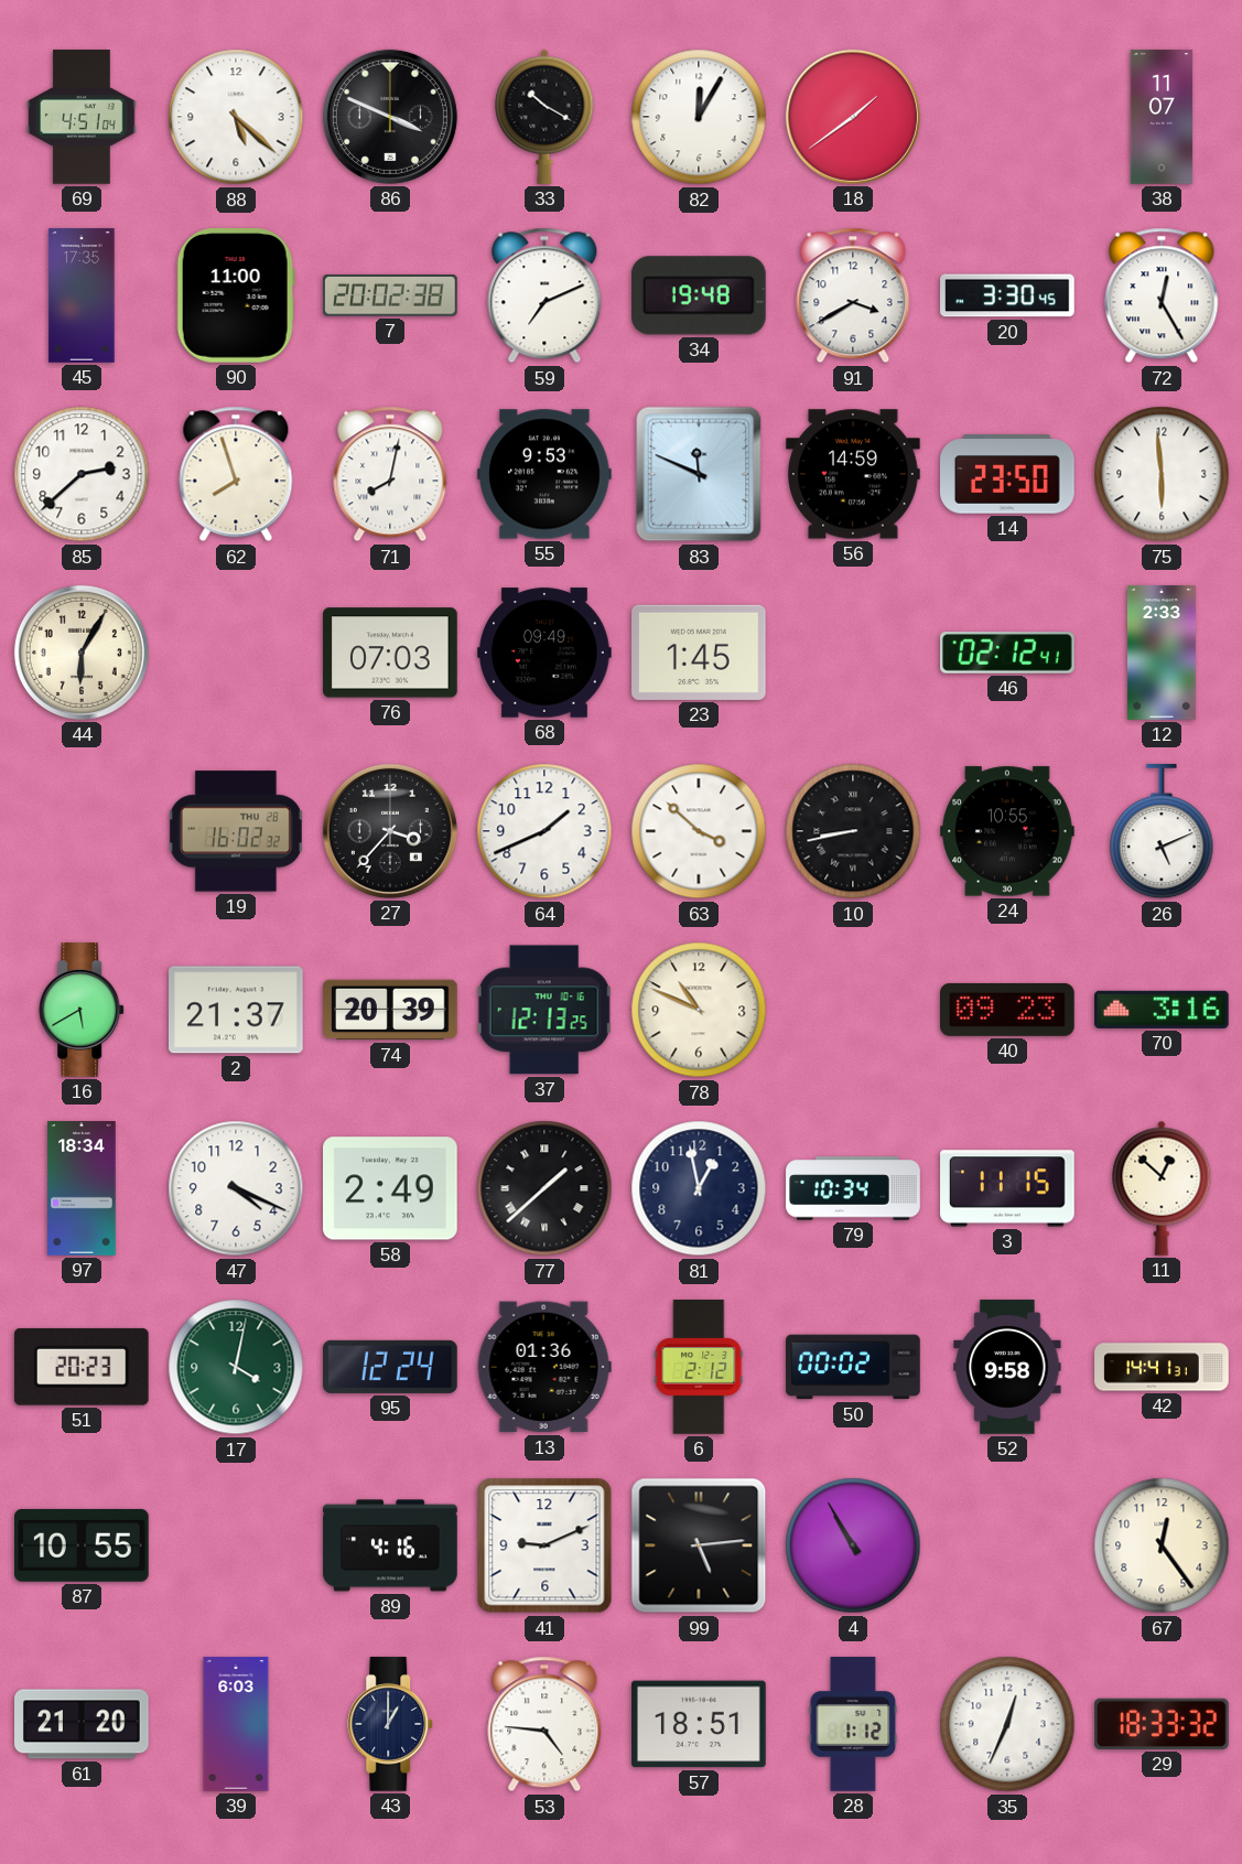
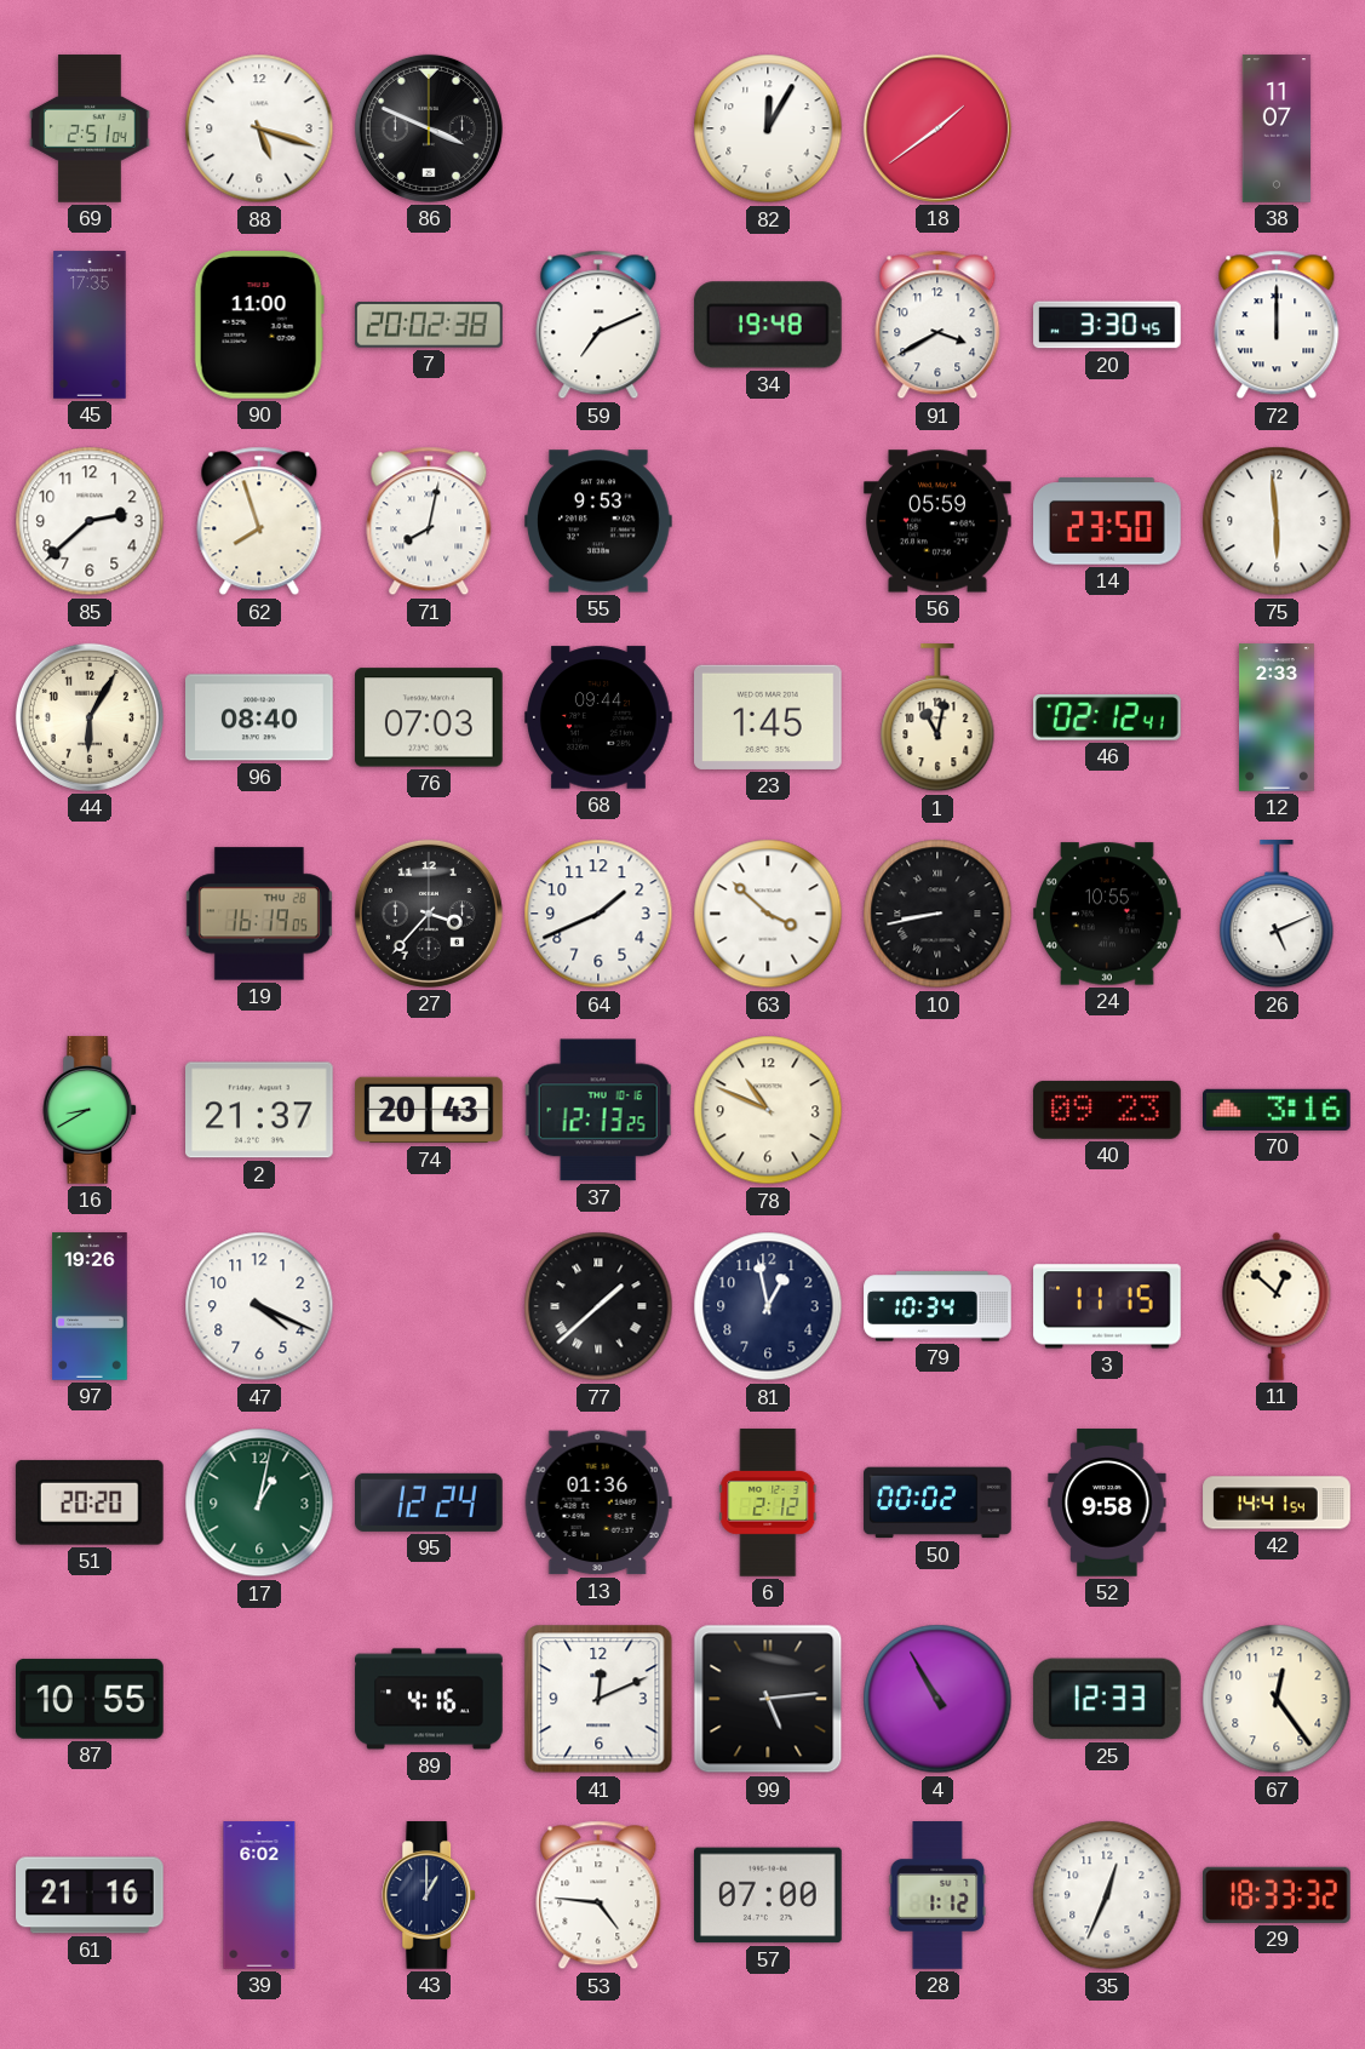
69: 4:51 -> 2:51 (90, 128)
88: 5:22 -> 5:18 (259, 128)
33: 10:20 -> none (544, 117)
72: 12:25 -> 12:00 (1277, 325)
83: 11:49 -> none (699, 474)
56: 14:59 -> 05:59 (939, 521)
96: none -> 08:40 (260, 717)
68: 09:49 -> 09:44 (598, 717)
1: none -> 11:02 (937, 719)
19: 16:02 -> 16:19 (259, 914)
16: 5:40 -> 8:40 (91, 1110)
74: 20:39 -> 20:43 (429, 1110)
97: 18:34 -> 19:26 (90, 1306)
58: 2:49 -> none (391, 1188)
51: 20:23 -> 20:20 (90, 1503)
17: 4:02 -> 1:02 (259, 1503)
42: 14:41:31 -> 14:41:54 (1277, 1503)
41: 9:11 -> 12:11 (598, 1699)
25: none -> 12:33 (1107, 1699)
61: 21:20 -> 21:16 (90, 1895)
39: 6:03 -> 6:02 (259, 1895)
57: 18:51 -> 07:00 (769, 1895)
